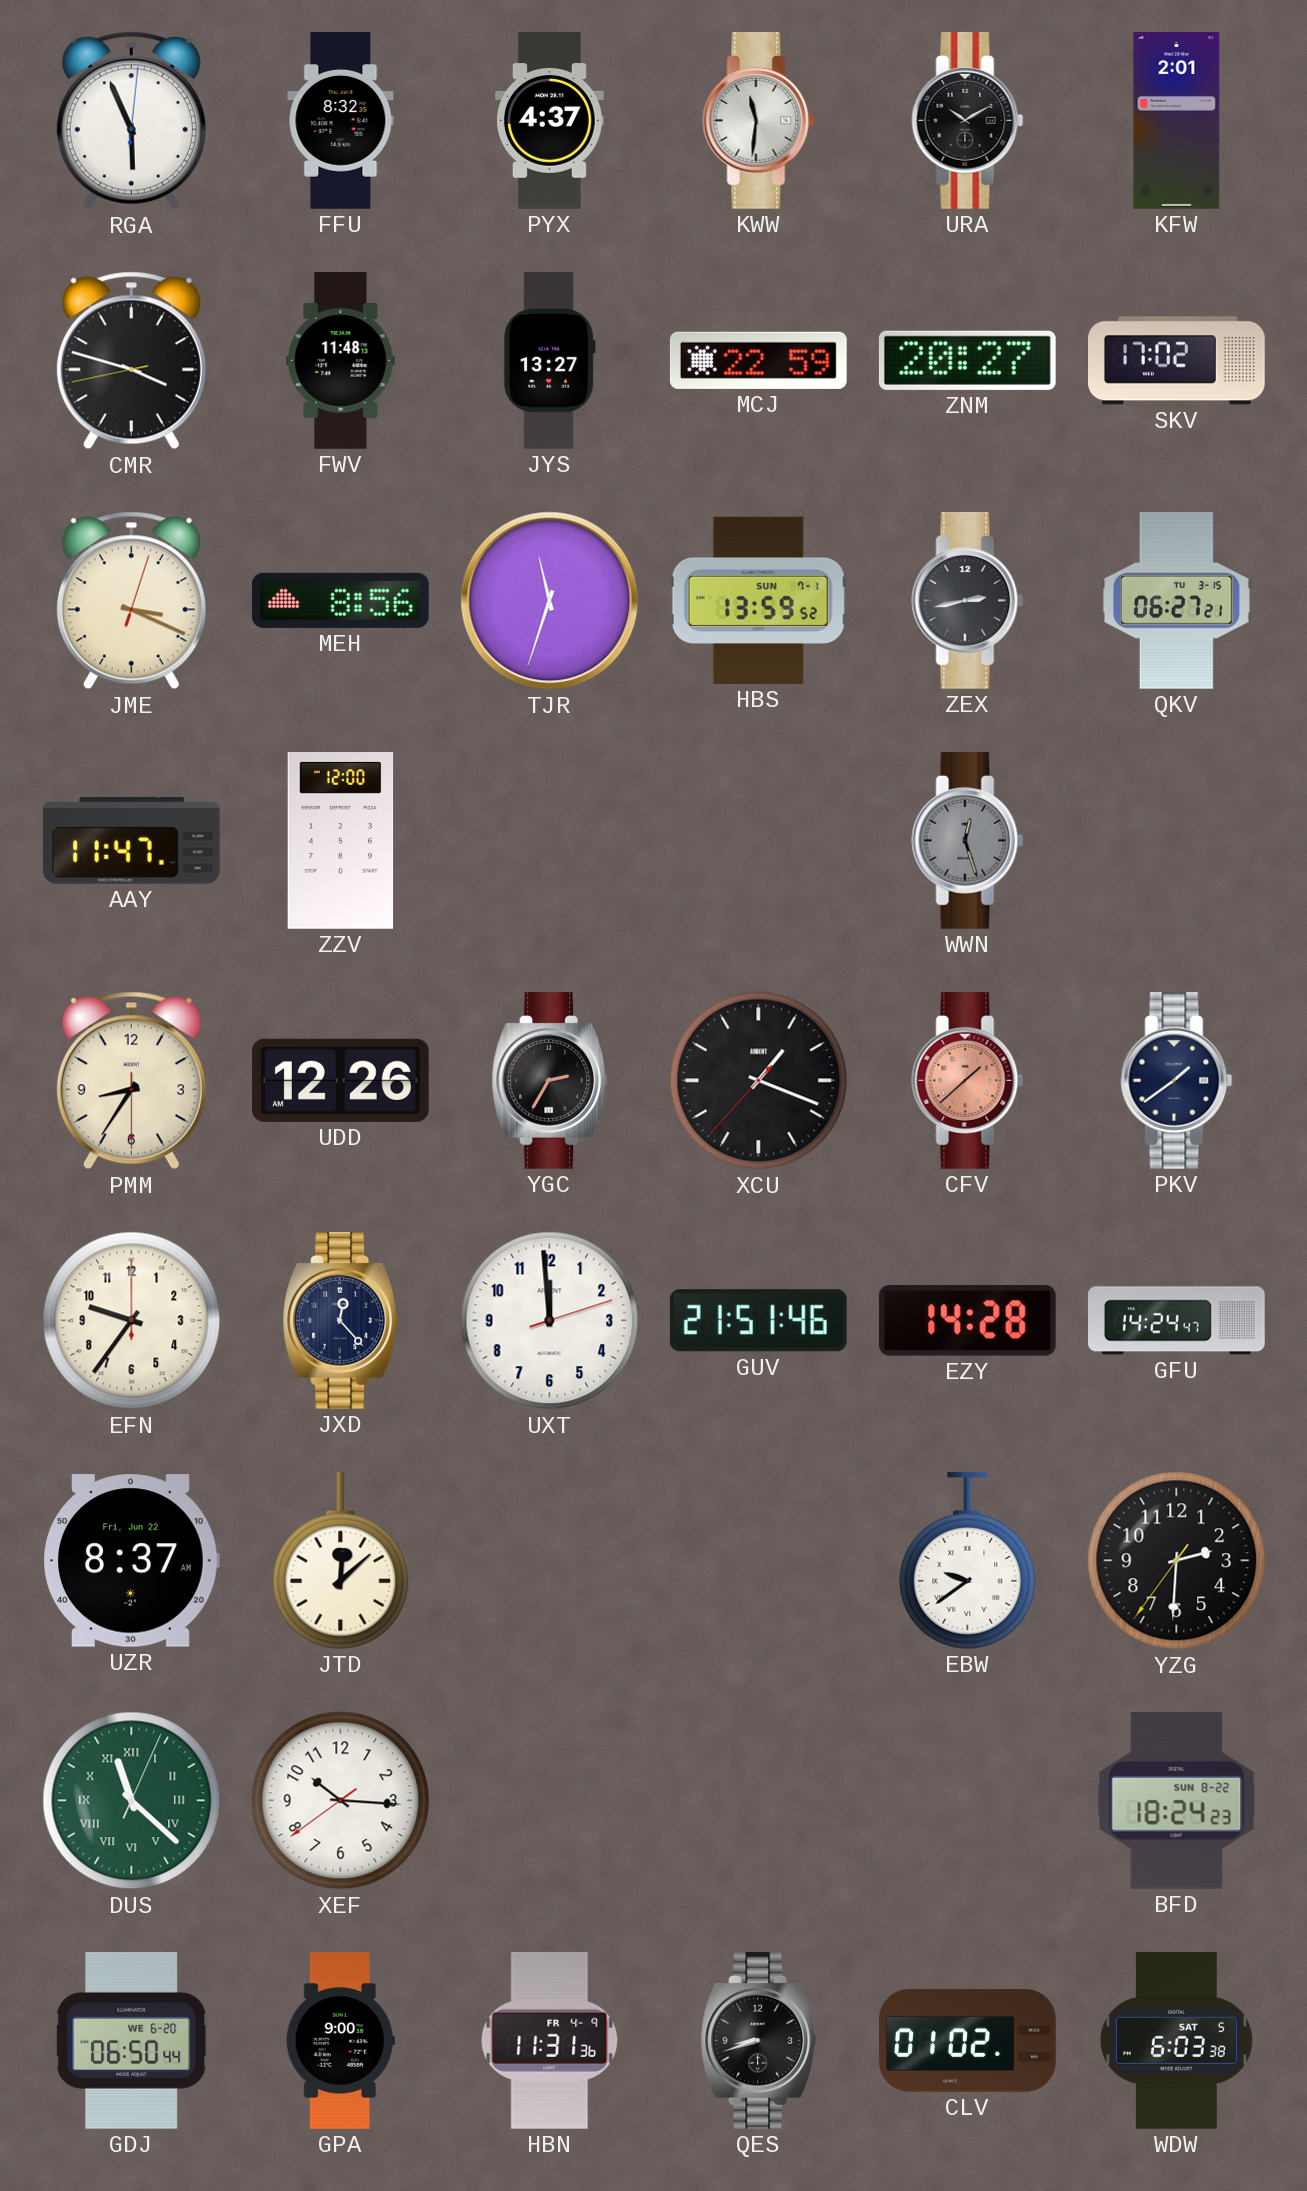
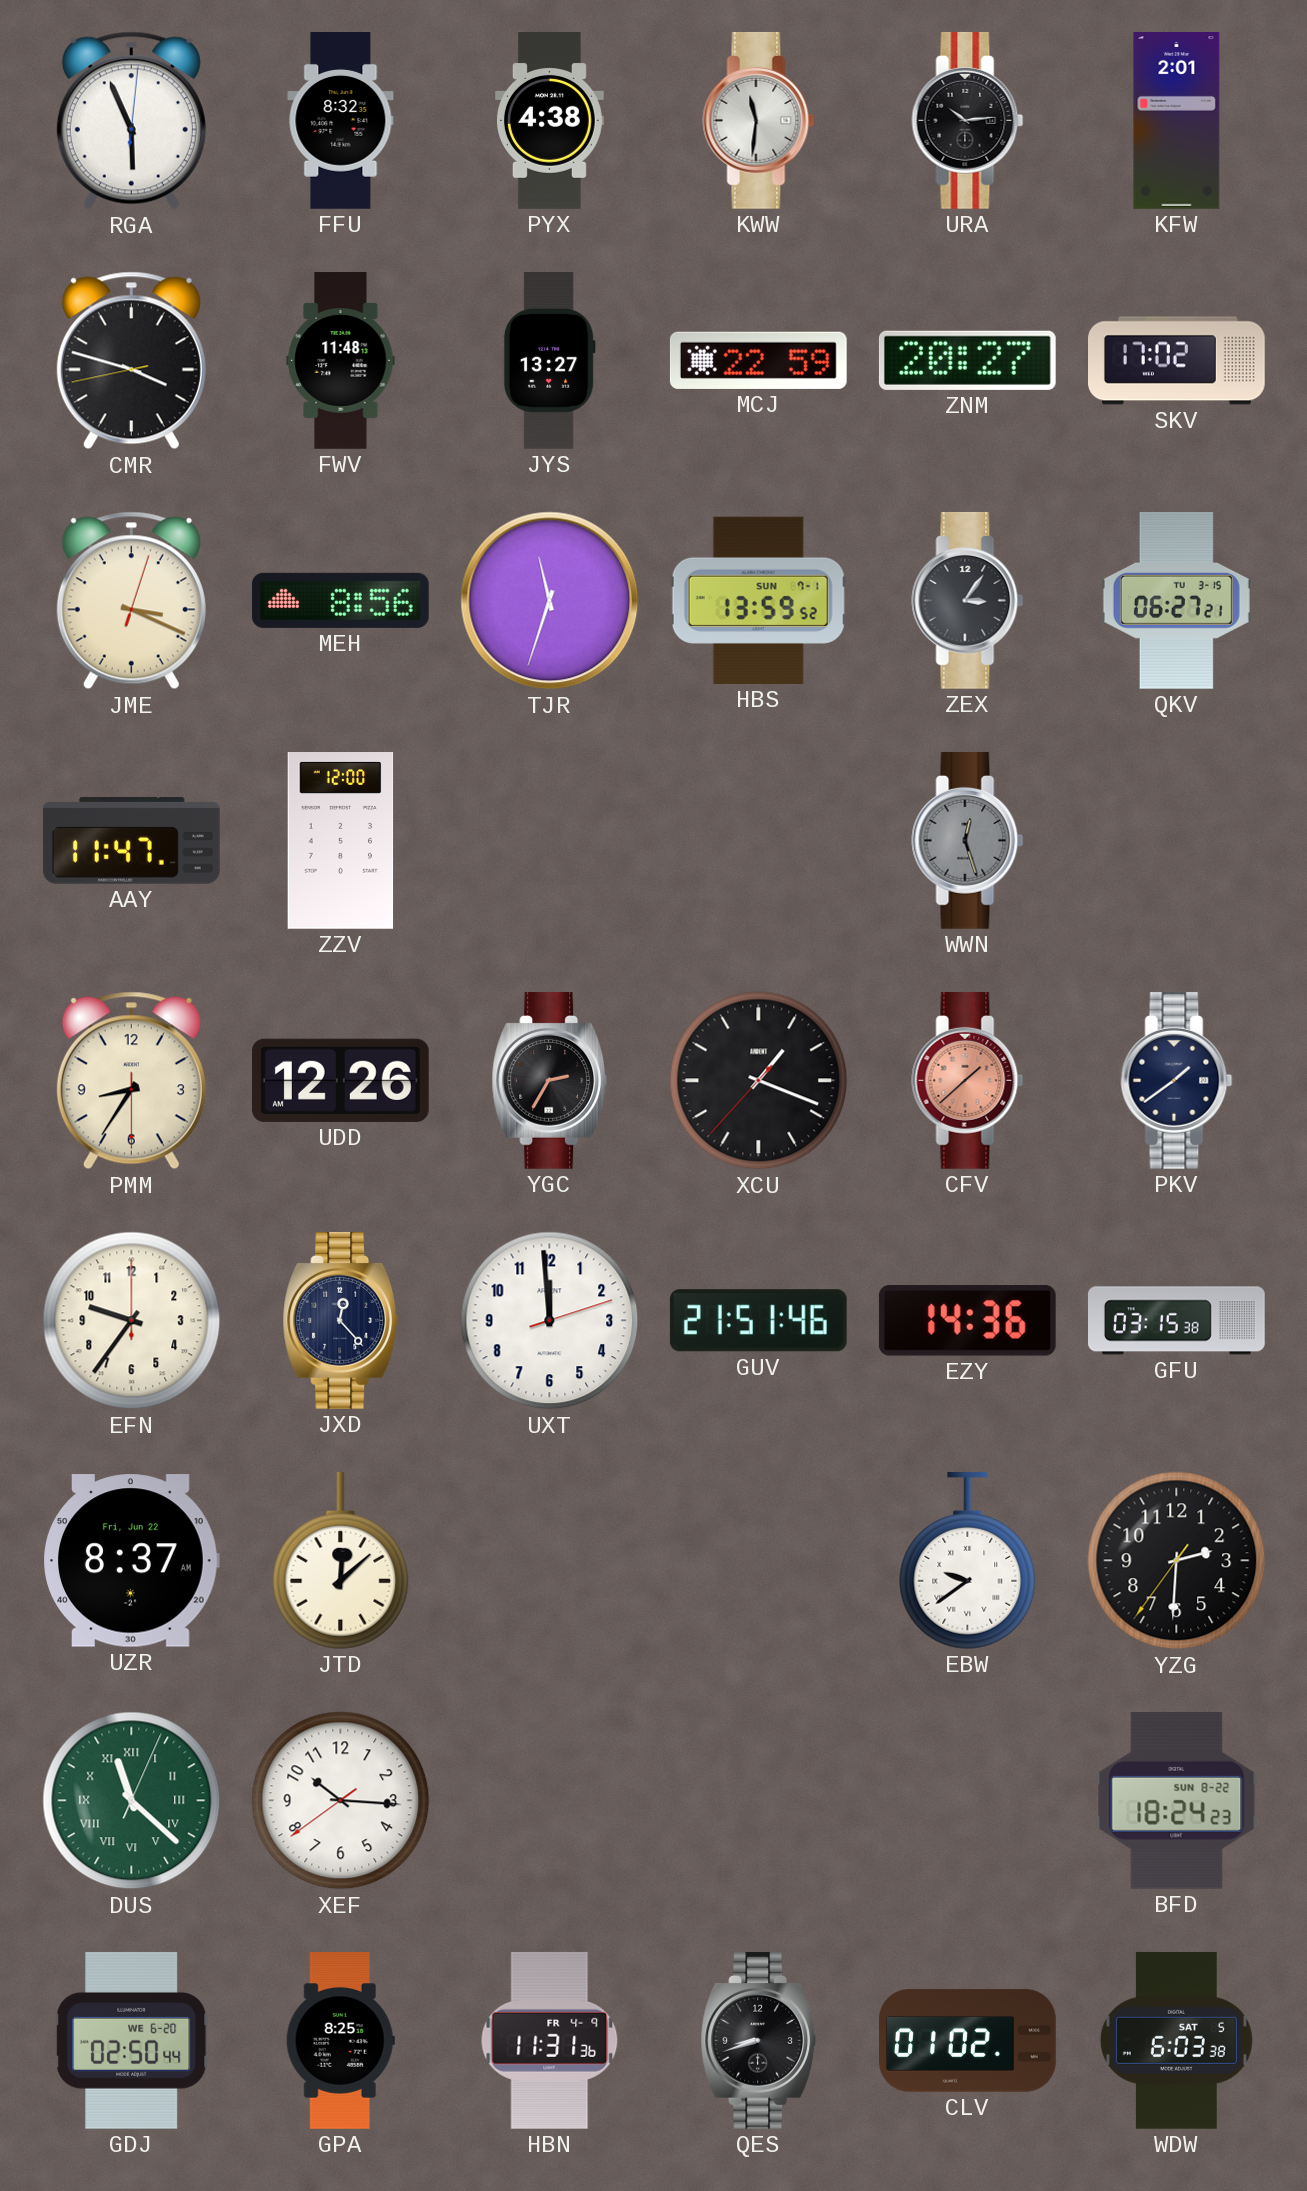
PYX: 4:37 -> 4:38 (549, 121)
URA: 10:10 -> 10:14 (968, 120)
ZEX: 2:43 -> 3:06 (968, 600)
EZY: 14:28 -> 14:36 (967, 1321)
GFU: 14:24 -> 03:15 (1177, 1321)
GDJ: 06:50 -> 02:50 (132, 2040)
GPA: 9:00 -> 8:25 (340, 2041)
